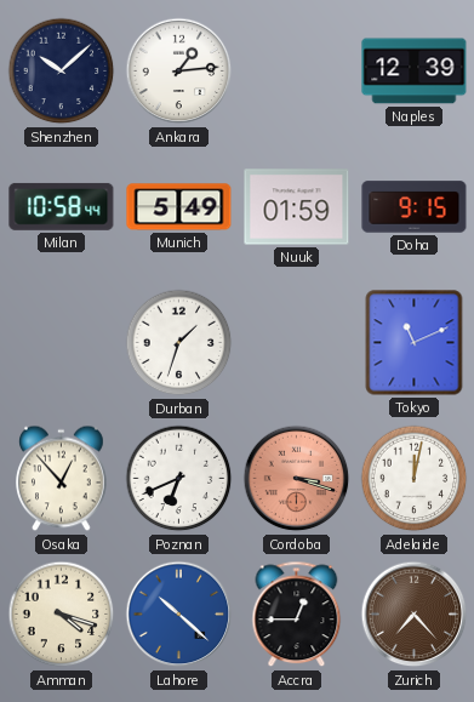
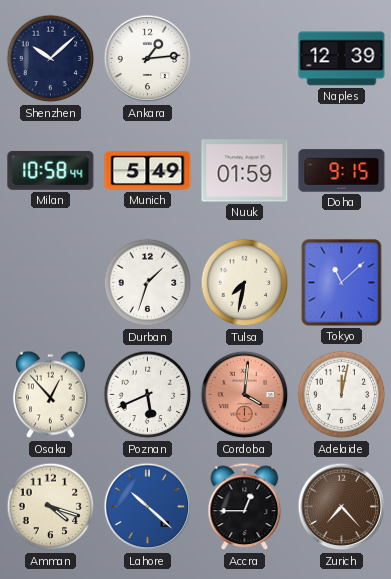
Tulsa: none -> 7:32 (245, 283)
Tokyo: 11:11 -> 11:08 (342, 283)
Poznan: 6:41 -> 5:41 (148, 395)
Cordoba: 3:18 -> 4:01 (245, 395)
